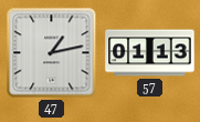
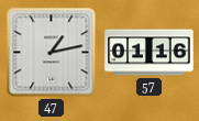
57: 01:13 -> 01:16 (150, 53)
